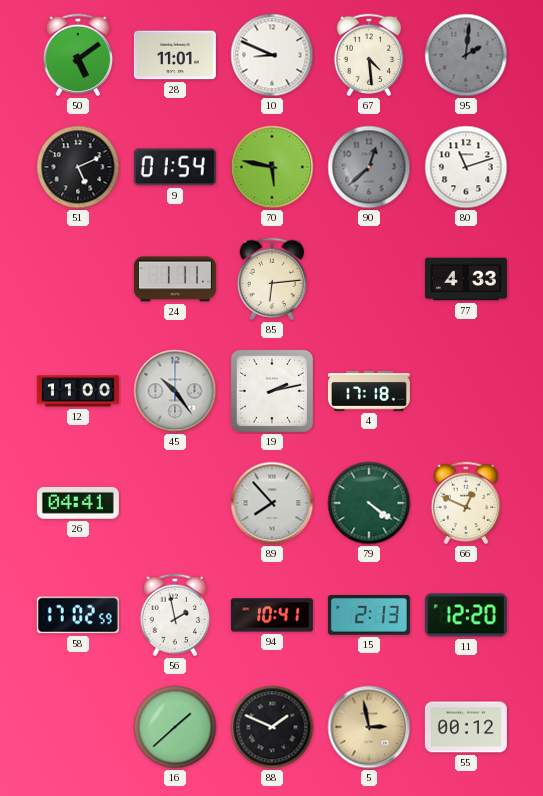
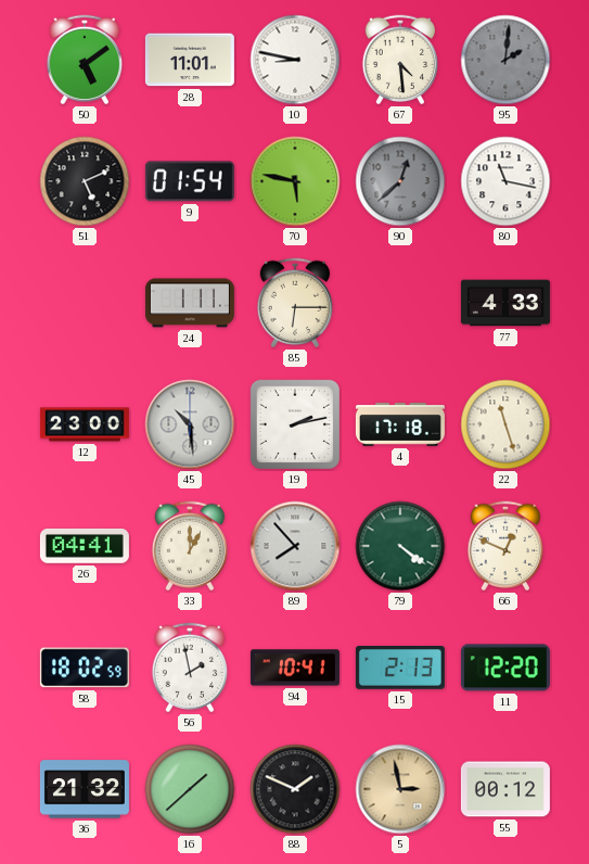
10: 8:49 -> 8:47 (295, 60)
80: 11:12 -> 11:17 (505, 181)
85: 6:14 -> 6:15 (295, 303)
12: 11:00 -> 23:00 (85, 424)
45: 10:24 -> 10:29 (190, 424)
22: none -> 11:27 (505, 424)
33: none -> 1:00 (190, 546)
58: 17:02 -> 18:02 (85, 668)
36: none -> 21:32 (85, 789)
